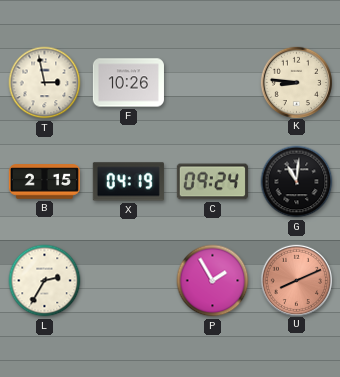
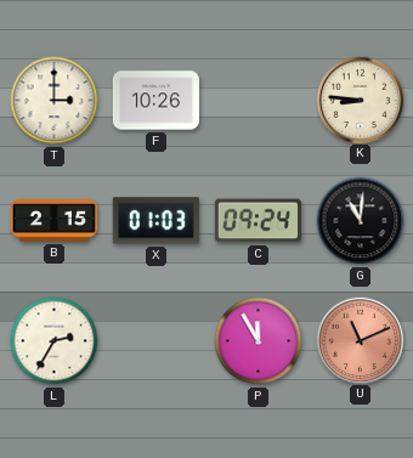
T: 2:58 -> 3:00 (55, 101)
X: 04:19 -> 01:03 (155, 221)
P: 1:55 -> 11:55 (259, 341)
U: 8:11 -> 11:11 (360, 340)
